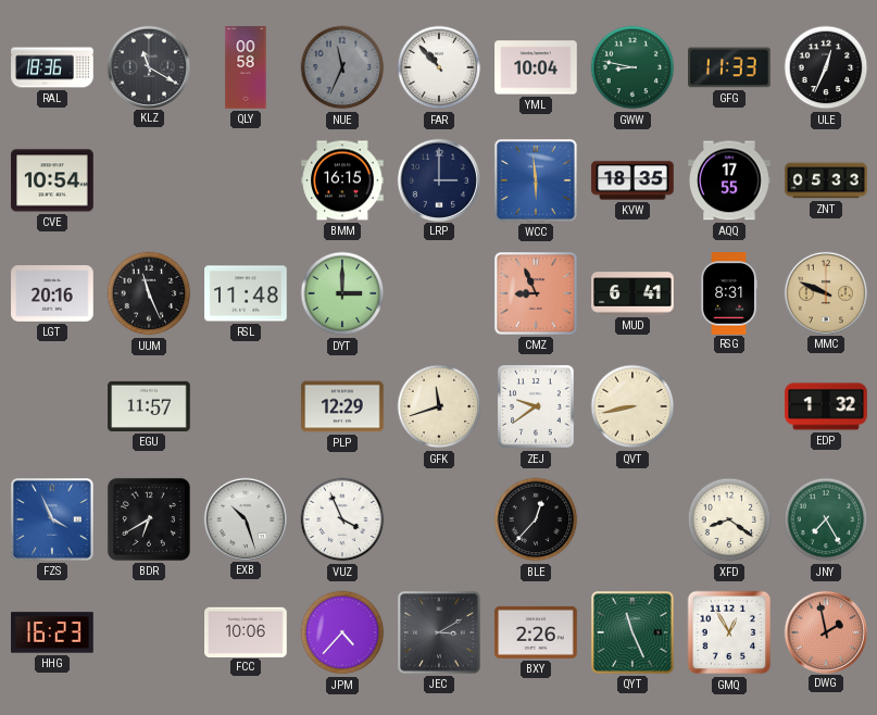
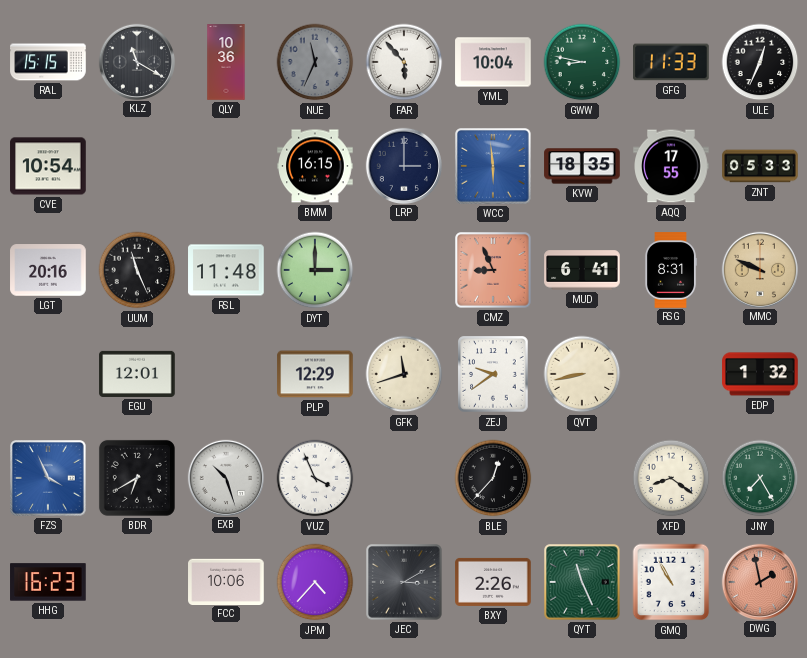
RAL: 18:36 -> 15:15 (48, 62)
QLY: 00:58 -> 10:36 (226, 62)
FAR: 10:53 -> 5:53 (404, 62)
EGU: 11:57 -> 12:01 (137, 374)
GMQ: 12:55 -> 10:55 (671, 582)
